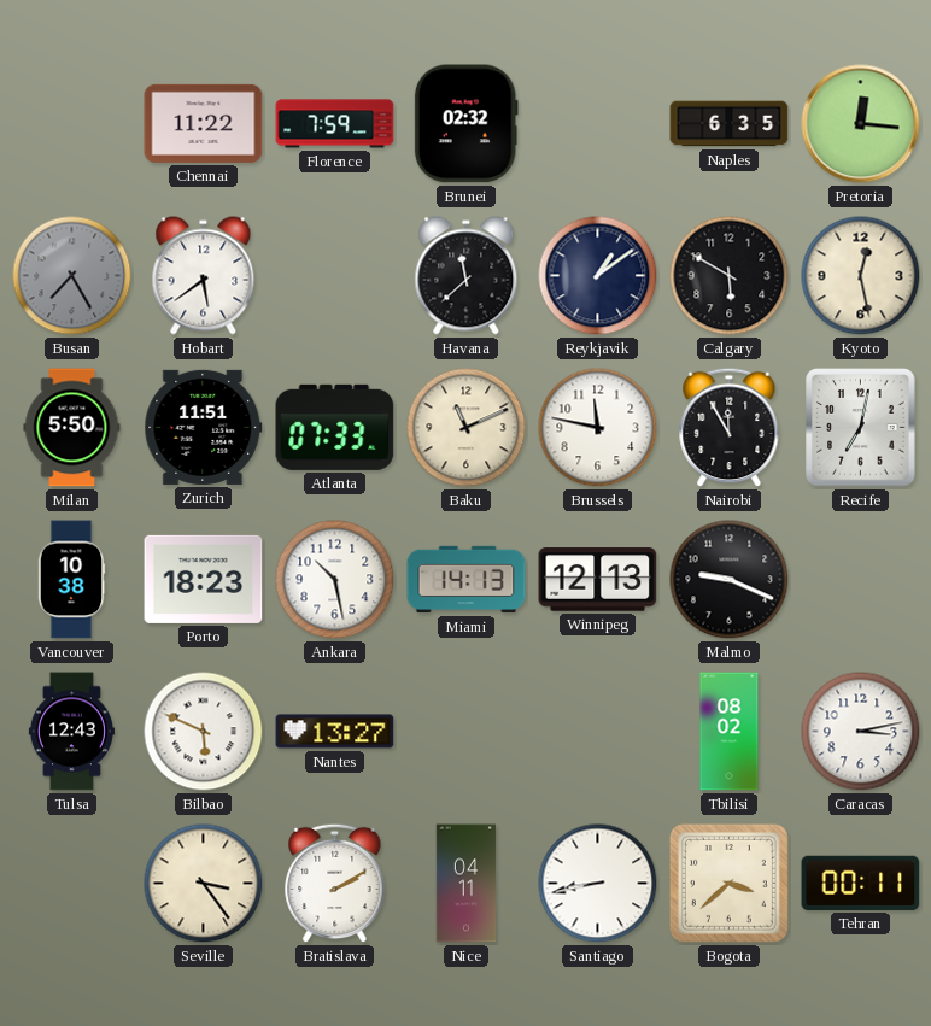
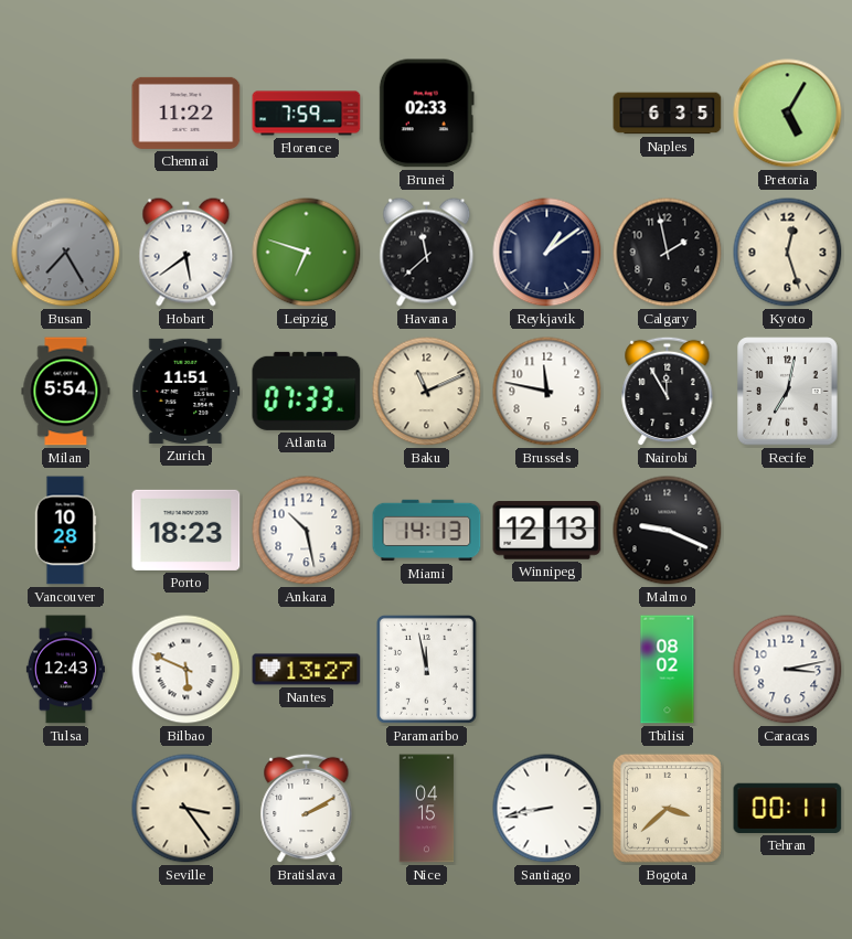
Brunei: 02:32 -> 02:33 (426, 114)
Pretoria: 12:16 -> 5:05 (788, 114)
Leipzig: none -> 6:48 (307, 253)
Calgary: 5:50 -> 1:58 (668, 253)
Kyoto: 12:28 -> 12:27 (788, 253)
Milan: 5:50 -> 5:54 (66, 392)
Vancouver: 10:38 -> 10:28 (65, 531)
Paramaribo: none -> 11:58 (426, 670)
Nice: 04:11 -> 04:15 (427, 809)
